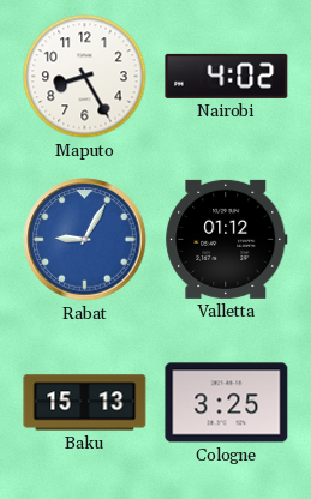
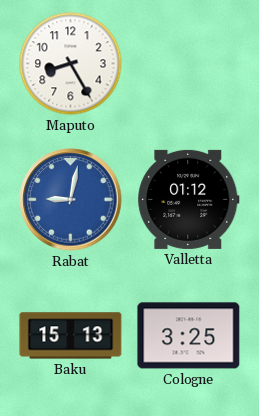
Nairobi: 4:02 -> none (227, 76)
Rabat: 9:05 -> 9:02 (71, 200)
